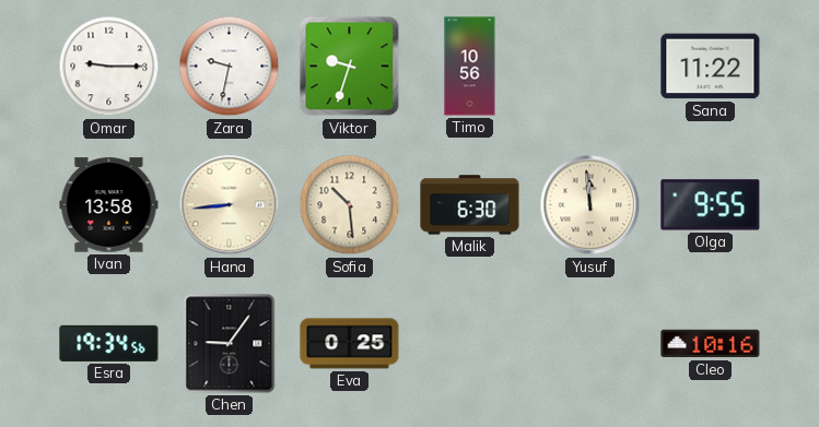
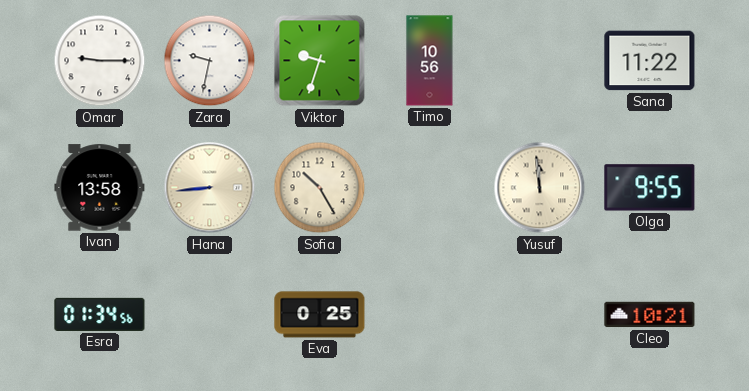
Sofia: 10:29 -> 10:25 (320, 188)
Malik: 6:30 -> none (470, 205)
Esra: 19:34 -> 01:34 (100, 314)
Chen: 9:06 -> none (230, 344)
Cleo: 10:16 -> 10:21 (650, 315)
